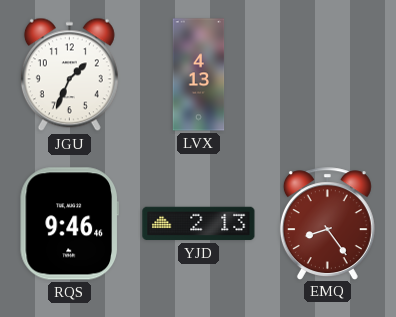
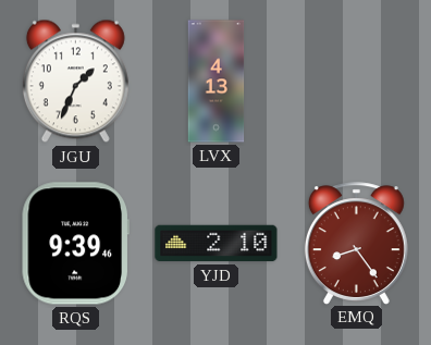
RQS: 9:46 -> 9:39 (75, 244)
YJD: 2:13 -> 2:10 (217, 244)
